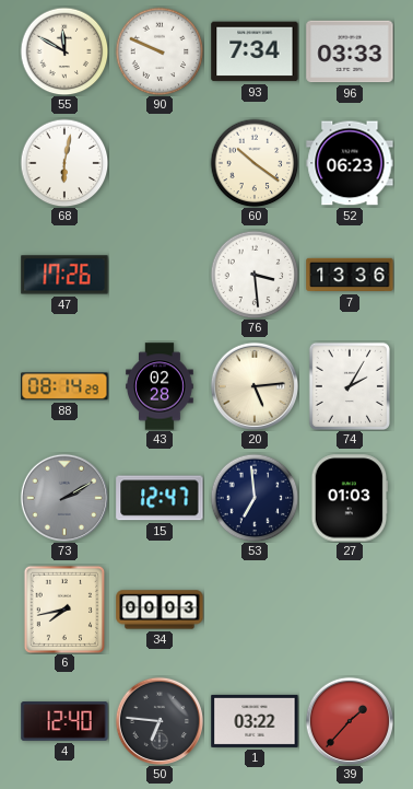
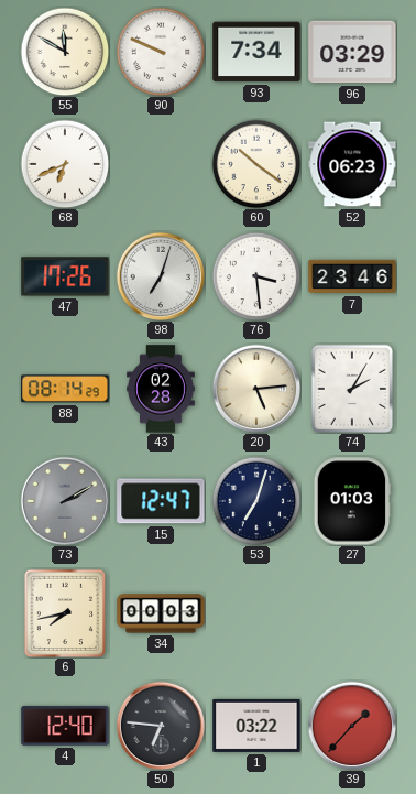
96: 03:33 -> 03:29 (352, 52)
68: 6:02 -> 6:41 (65, 164)
98: none -> 7:03 (160, 275)
7: 13:36 -> 23:46 (352, 276)
53: 6:59 -> 7:03 (256, 501)
